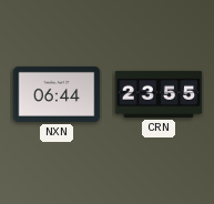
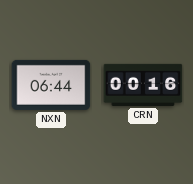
CRN: 23:55 -> 00:16 (143, 85)
